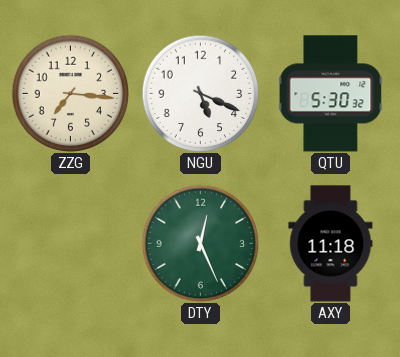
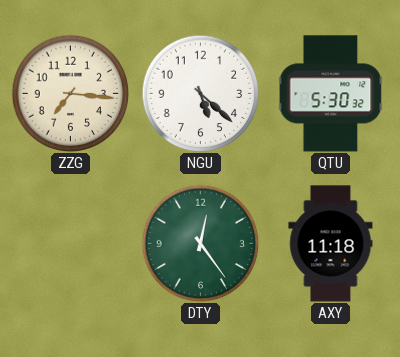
NGU: 5:19 -> 5:22 (200, 93)
DTY: 12:26 -> 12:24 (200, 243)
